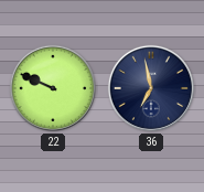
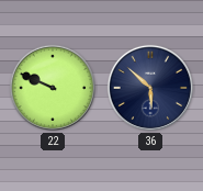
36: 6:58 -> 5:52 (150, 88)
